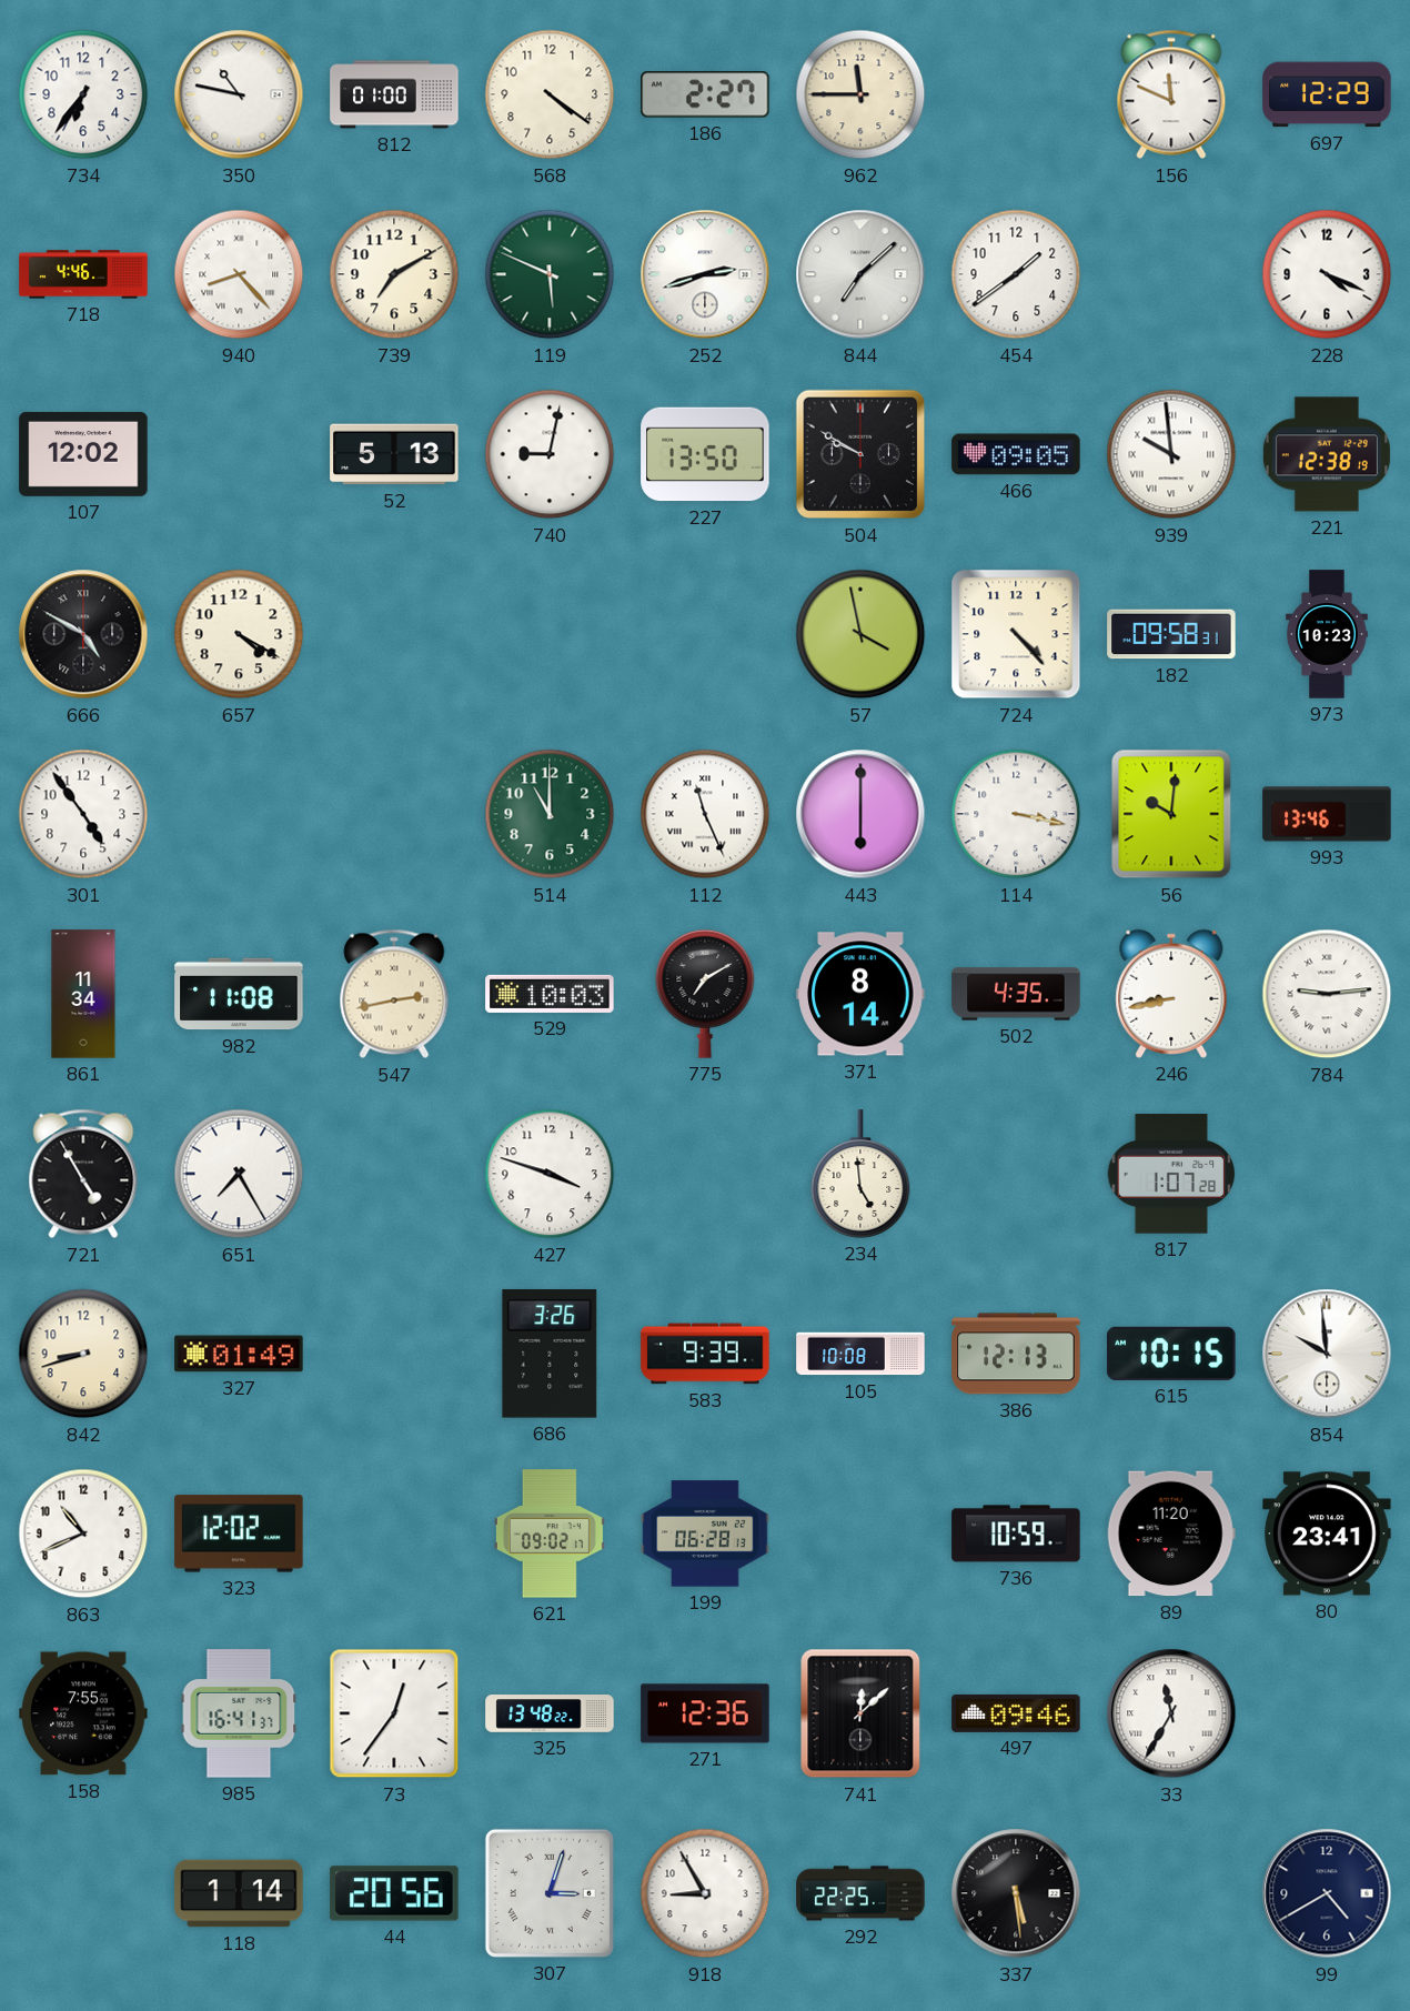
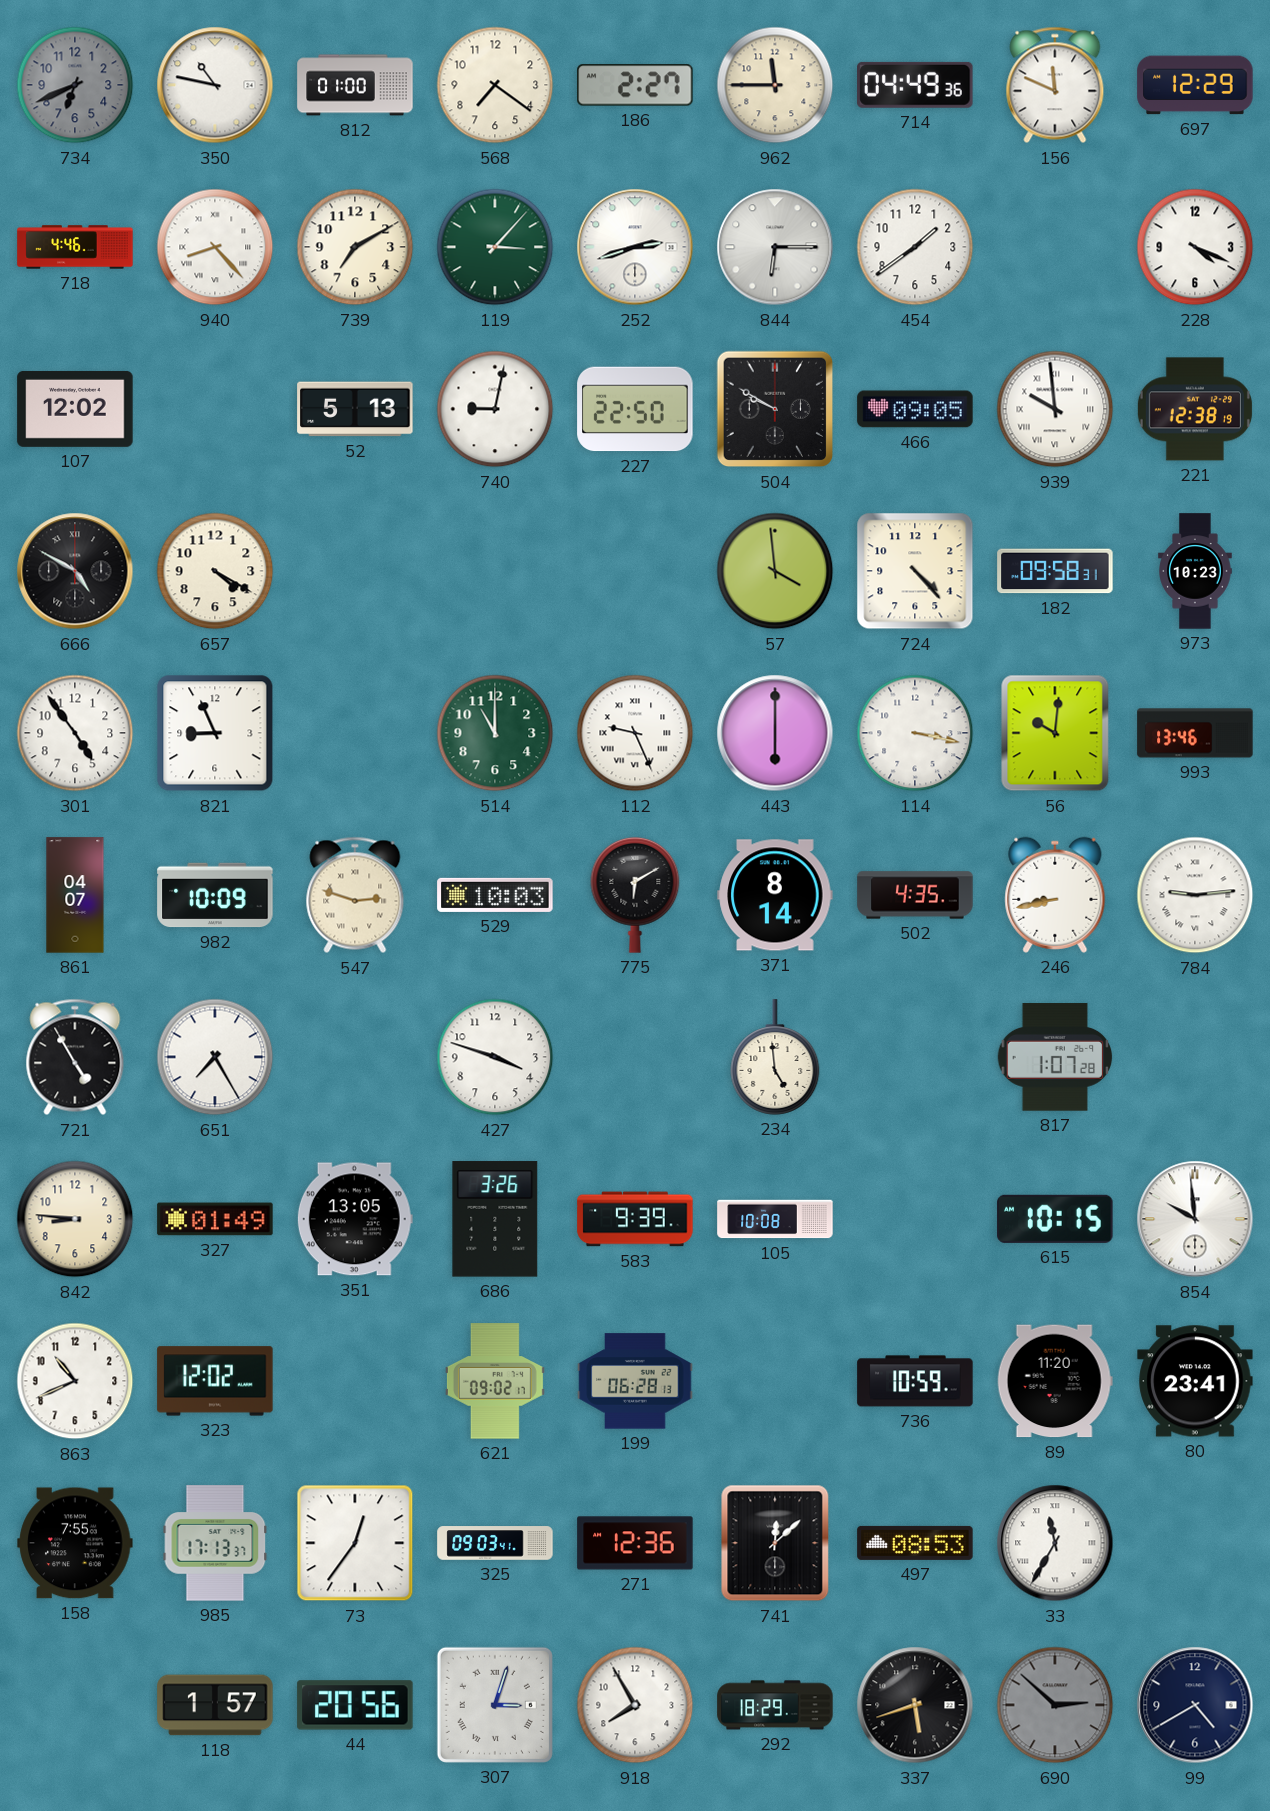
734: 6:36 -> 6:41 (75, 85)
734 dial: white -> grey (75, 85)
568: 4:21 -> 7:21 (495, 85)
714: none -> 04:49 (915, 85)
119: 5:49 -> 3:07 (495, 247)
844: 7:08 -> 6:15 (775, 247)
227: 13:50 -> 22:50 (635, 409)
57: 3:58 -> 3:59 (775, 571)
821: none -> 8:56 (215, 733)
112: 11:26 -> 9:26 (635, 733)
861: 11:34 -> 04:07 (75, 895)
982: 11:08 -> 10:09 (215, 895)
547: 2:43 -> 2:48 (355, 895)
775: 7:10 -> 6:10 (635, 895)
842: 8:42 -> 8:46 (75, 1219)
351: none -> 13:05 (355, 1219)
386: 12:13 -> none (1016, 1354)
985: 16:41 -> 17:13 (215, 1543)
325: 13:48 -> 09:03 (495, 1543)
497: 09:46 -> 08:53 (915, 1543)
118: 1:14 -> 1:57 (215, 1705)
918: 8:55 -> 7:55 (635, 1705)
292: 22:25 -> 18:29 (775, 1705)
337: 5:29 -> 5:42 (915, 1705)
690: none -> 2:52 (1055, 1705)
